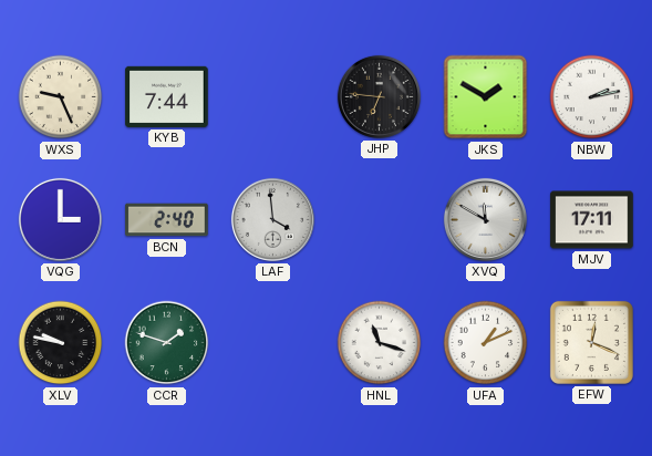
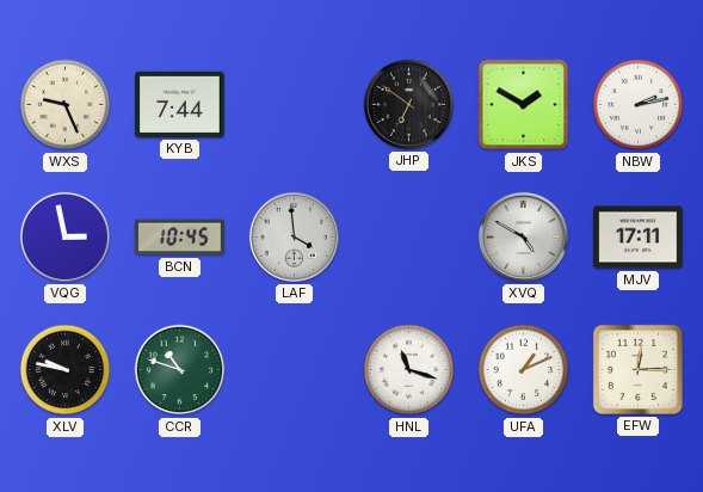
JHP: 6:46 -> 6:51 (408, 104)
VQG: 3:00 -> 2:58 (64, 236)
BCN: 2:40 -> 10:45 (180, 238)
XVQ: 11:50 -> 4:50 (523, 236)
CCR: 1:48 -> 10:48 (180, 370)
EFW: 12:19 -> 12:15 (637, 369)
